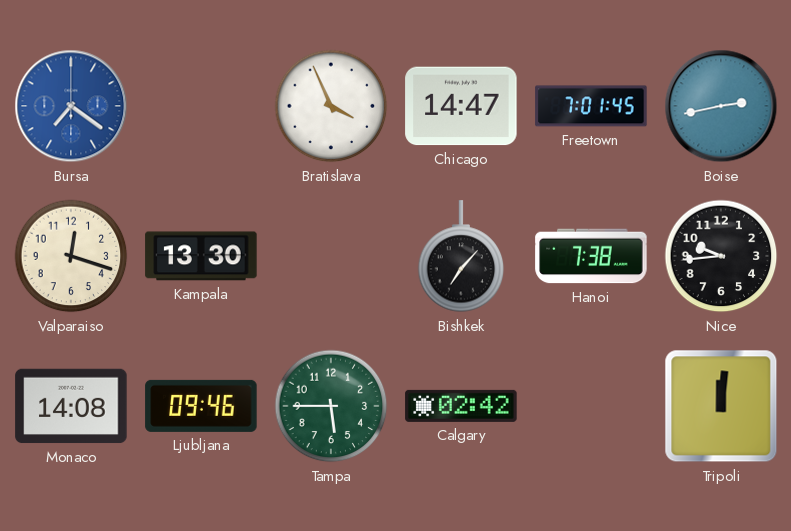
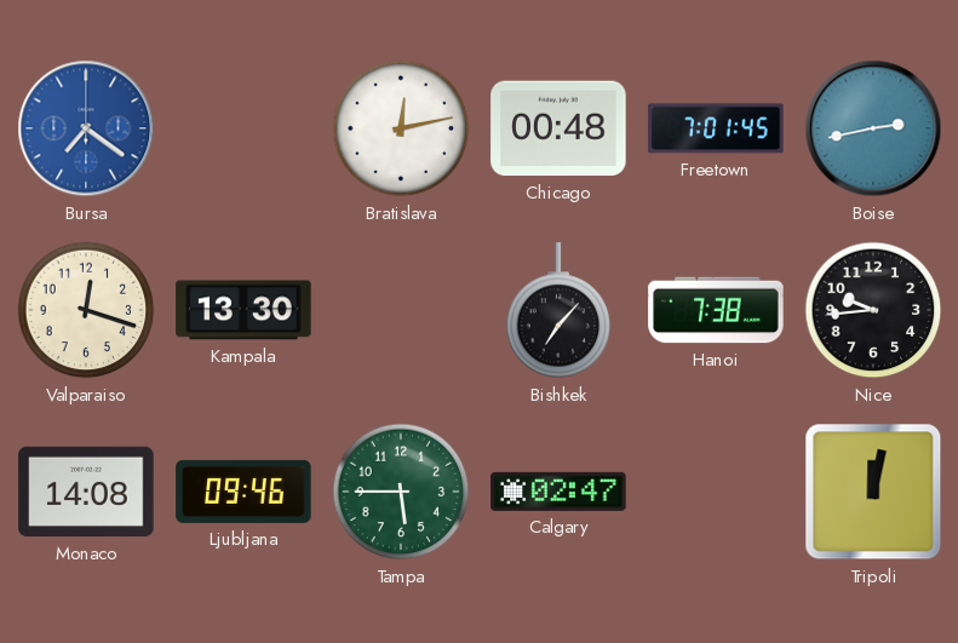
Bratislava: 3:56 -> 12:13 (401, 128)
Chicago: 14:47 -> 00:48 (558, 128)
Calgary: 02:42 -> 02:47 (558, 492)
Tripoli: 12:01 -> 12:02 (873, 492)
